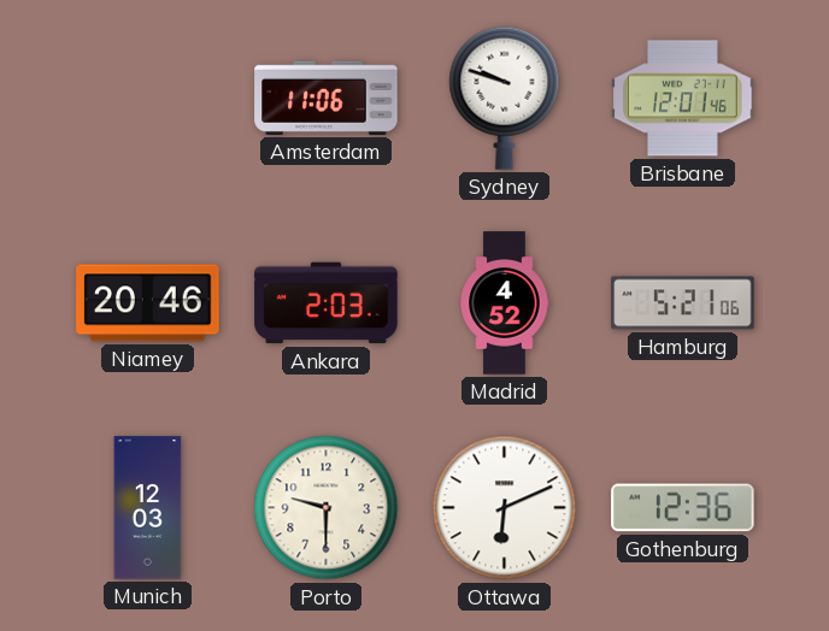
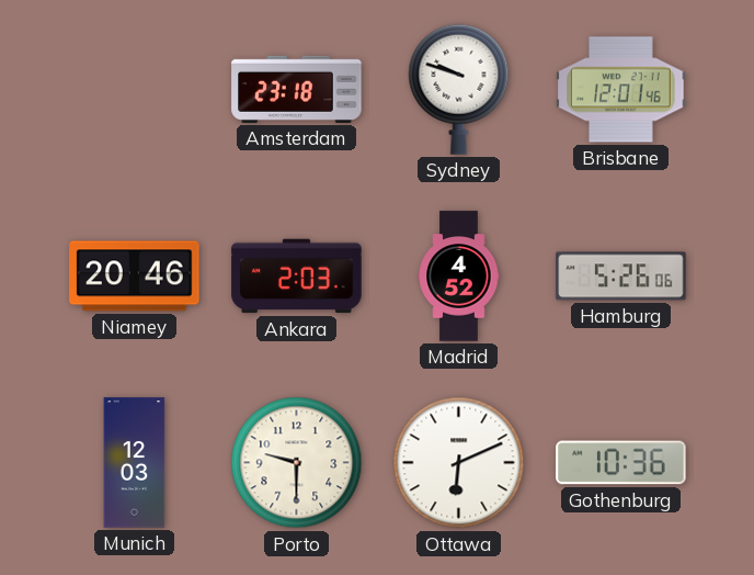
Amsterdam: 11:06 -> 23:18 (297, 89)
Hamburg: 5:21 -> 5:26 (621, 277)
Gothenburg: 12:36 -> 10:36 (621, 463)
